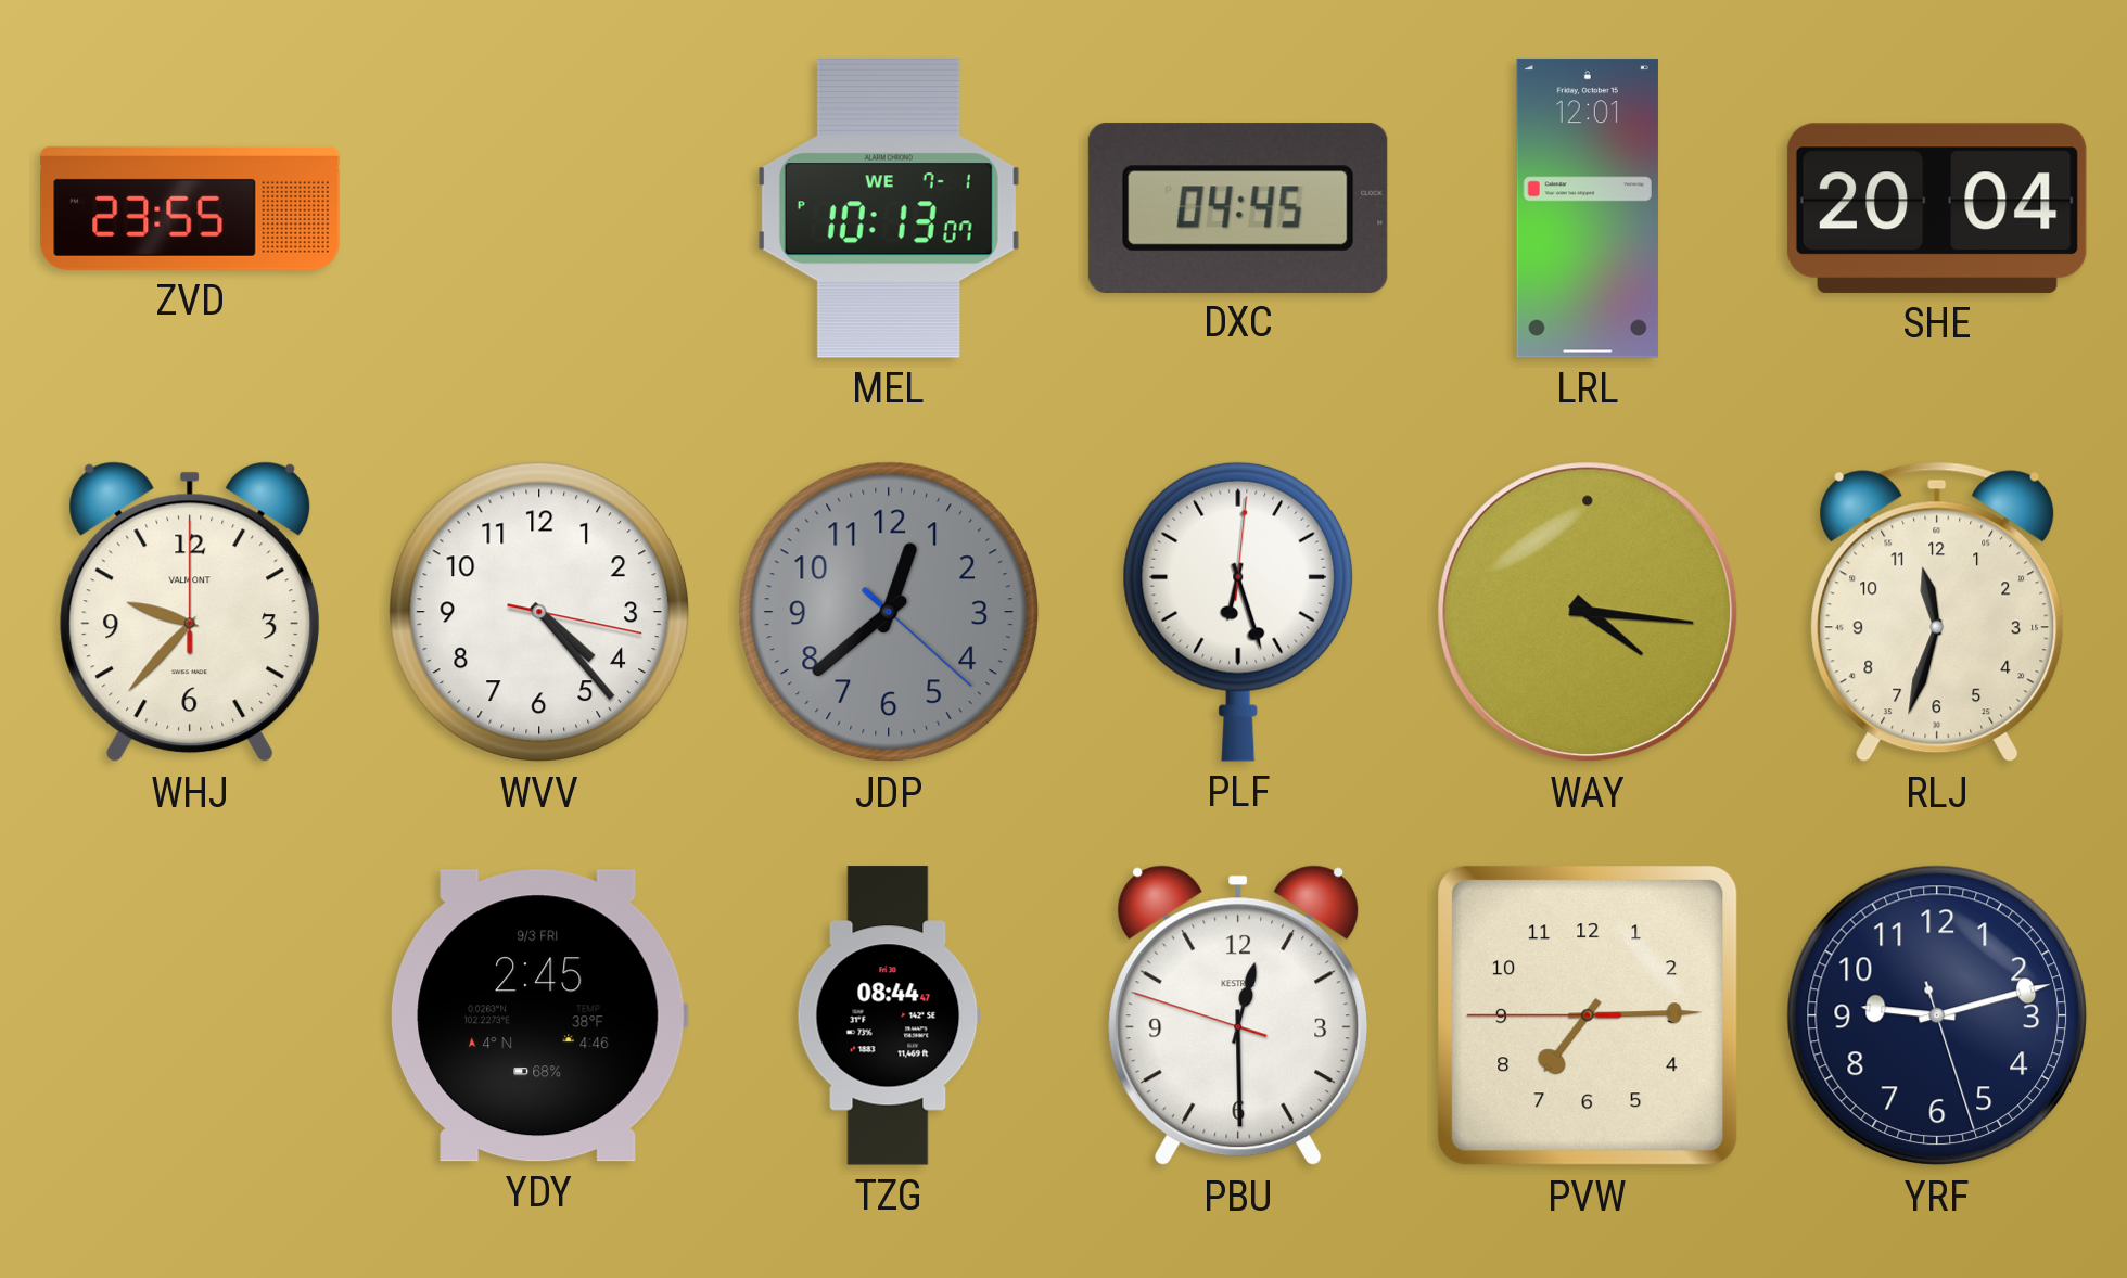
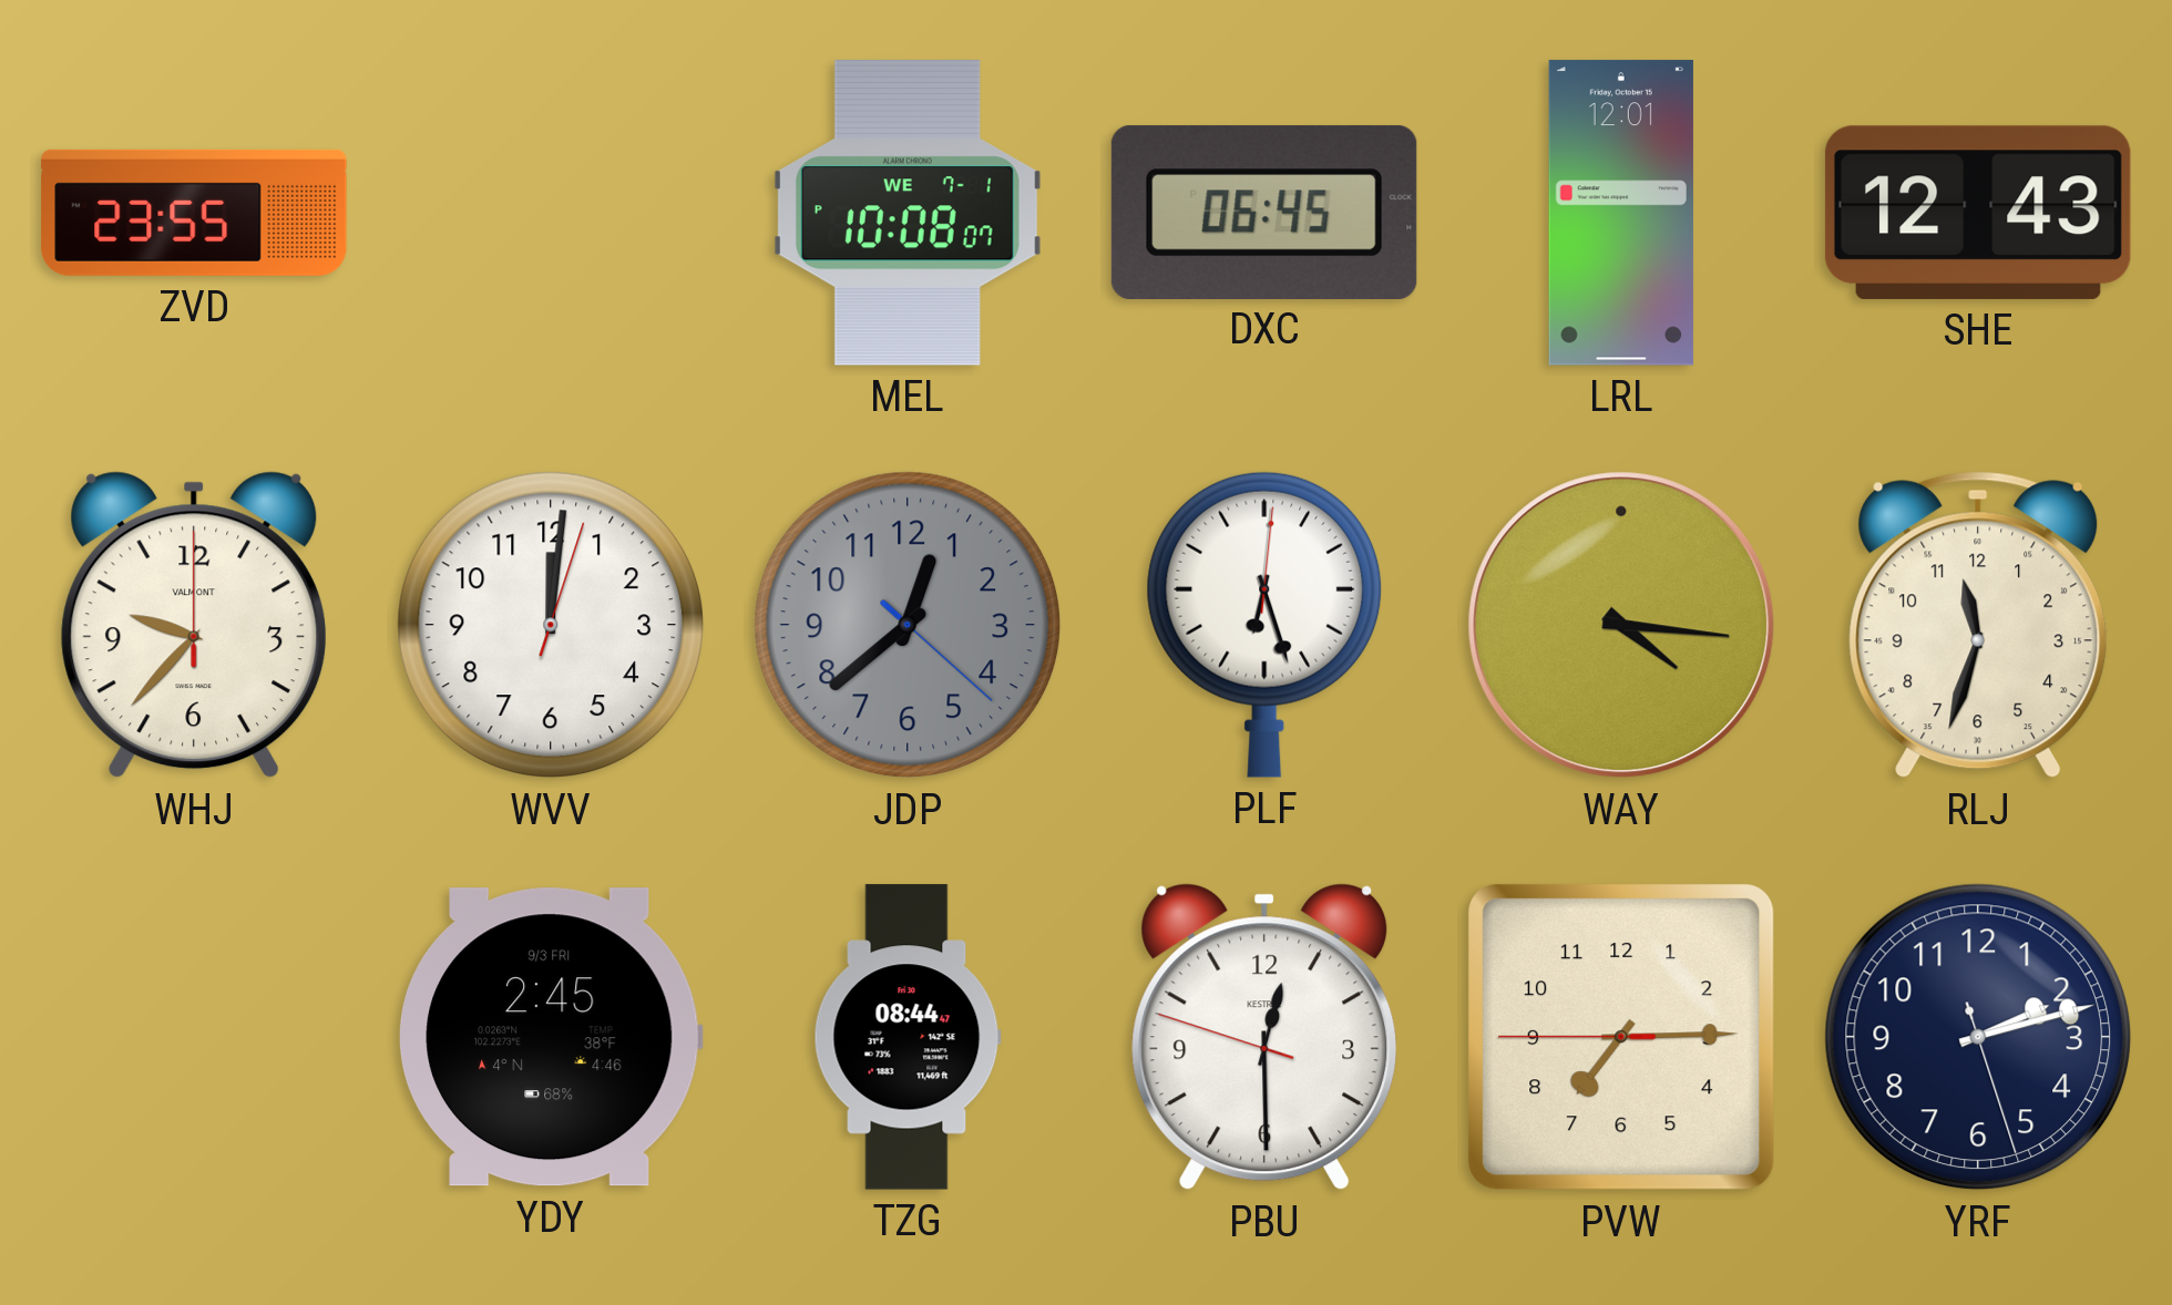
MEL: 10:13 -> 10:08 (908, 214)
DXC: 04:45 -> 06:45 (1264, 212)
SHE: 20:04 -> 12:43 (1978, 213)
WVV: 4:23 -> 12:01 (551, 625)
YRF: 9:12 -> 2:12 (1978, 1037)
